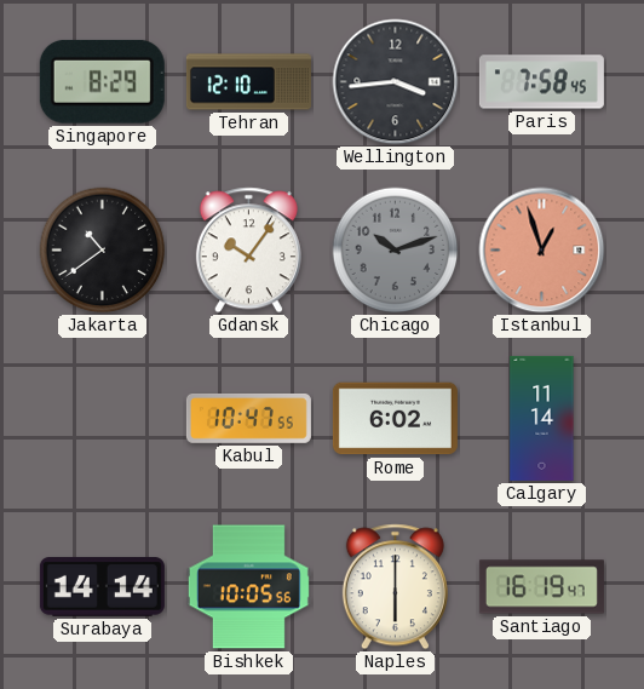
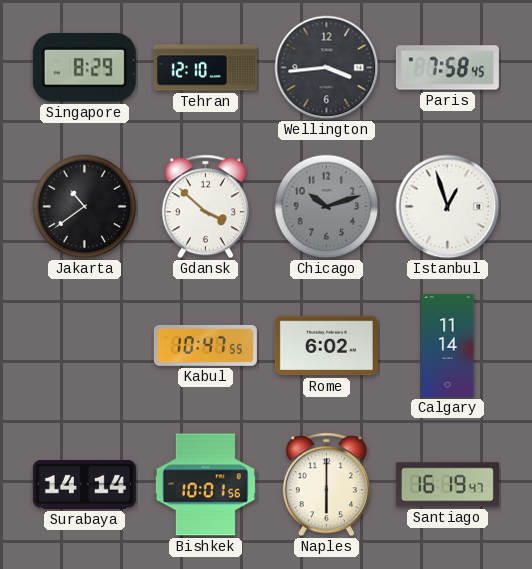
Gdansk: 10:06 -> 3:52 (205, 207)
Istanbul dial: salmon -> white (448, 207)
Bishkek: 10:05 -> 10:01 (205, 485)
